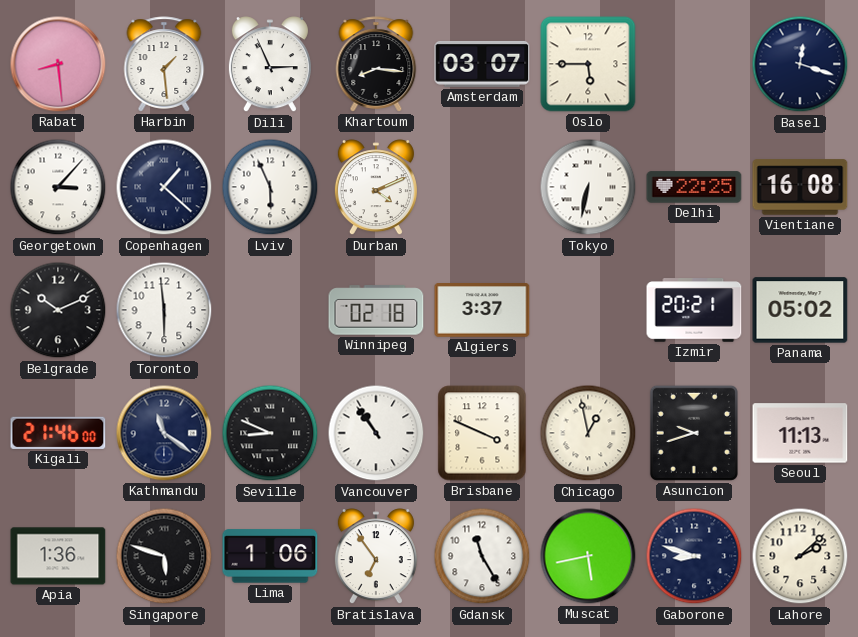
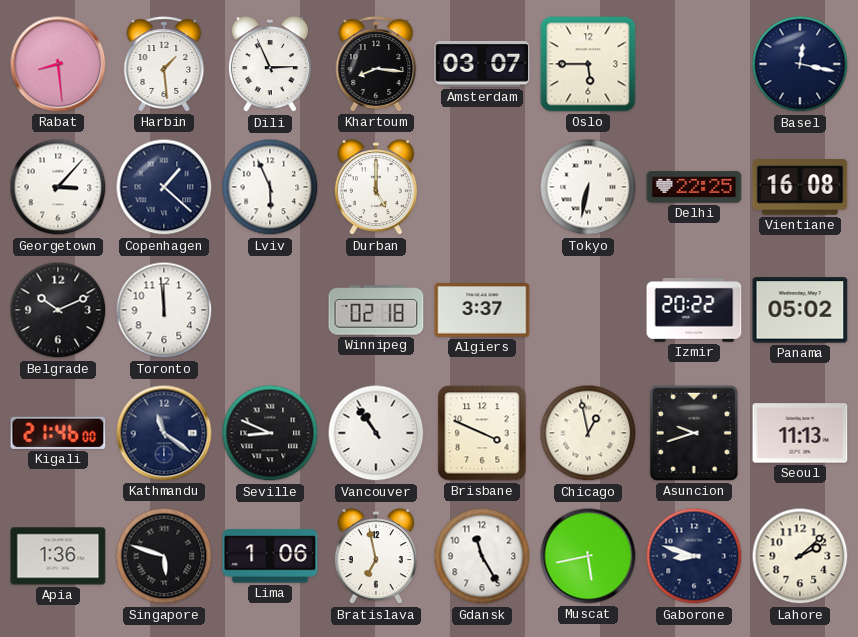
Basel: 12:18 -> 12:17 (800, 64)
Durban: 4:11 -> 5:00 (376, 188)
Toronto: 5:59 -> 11:59 (164, 310)
Izmir: 20:21 -> 20:22 (694, 310)
Bratislava: 6:54 -> 6:58 (376, 557)
